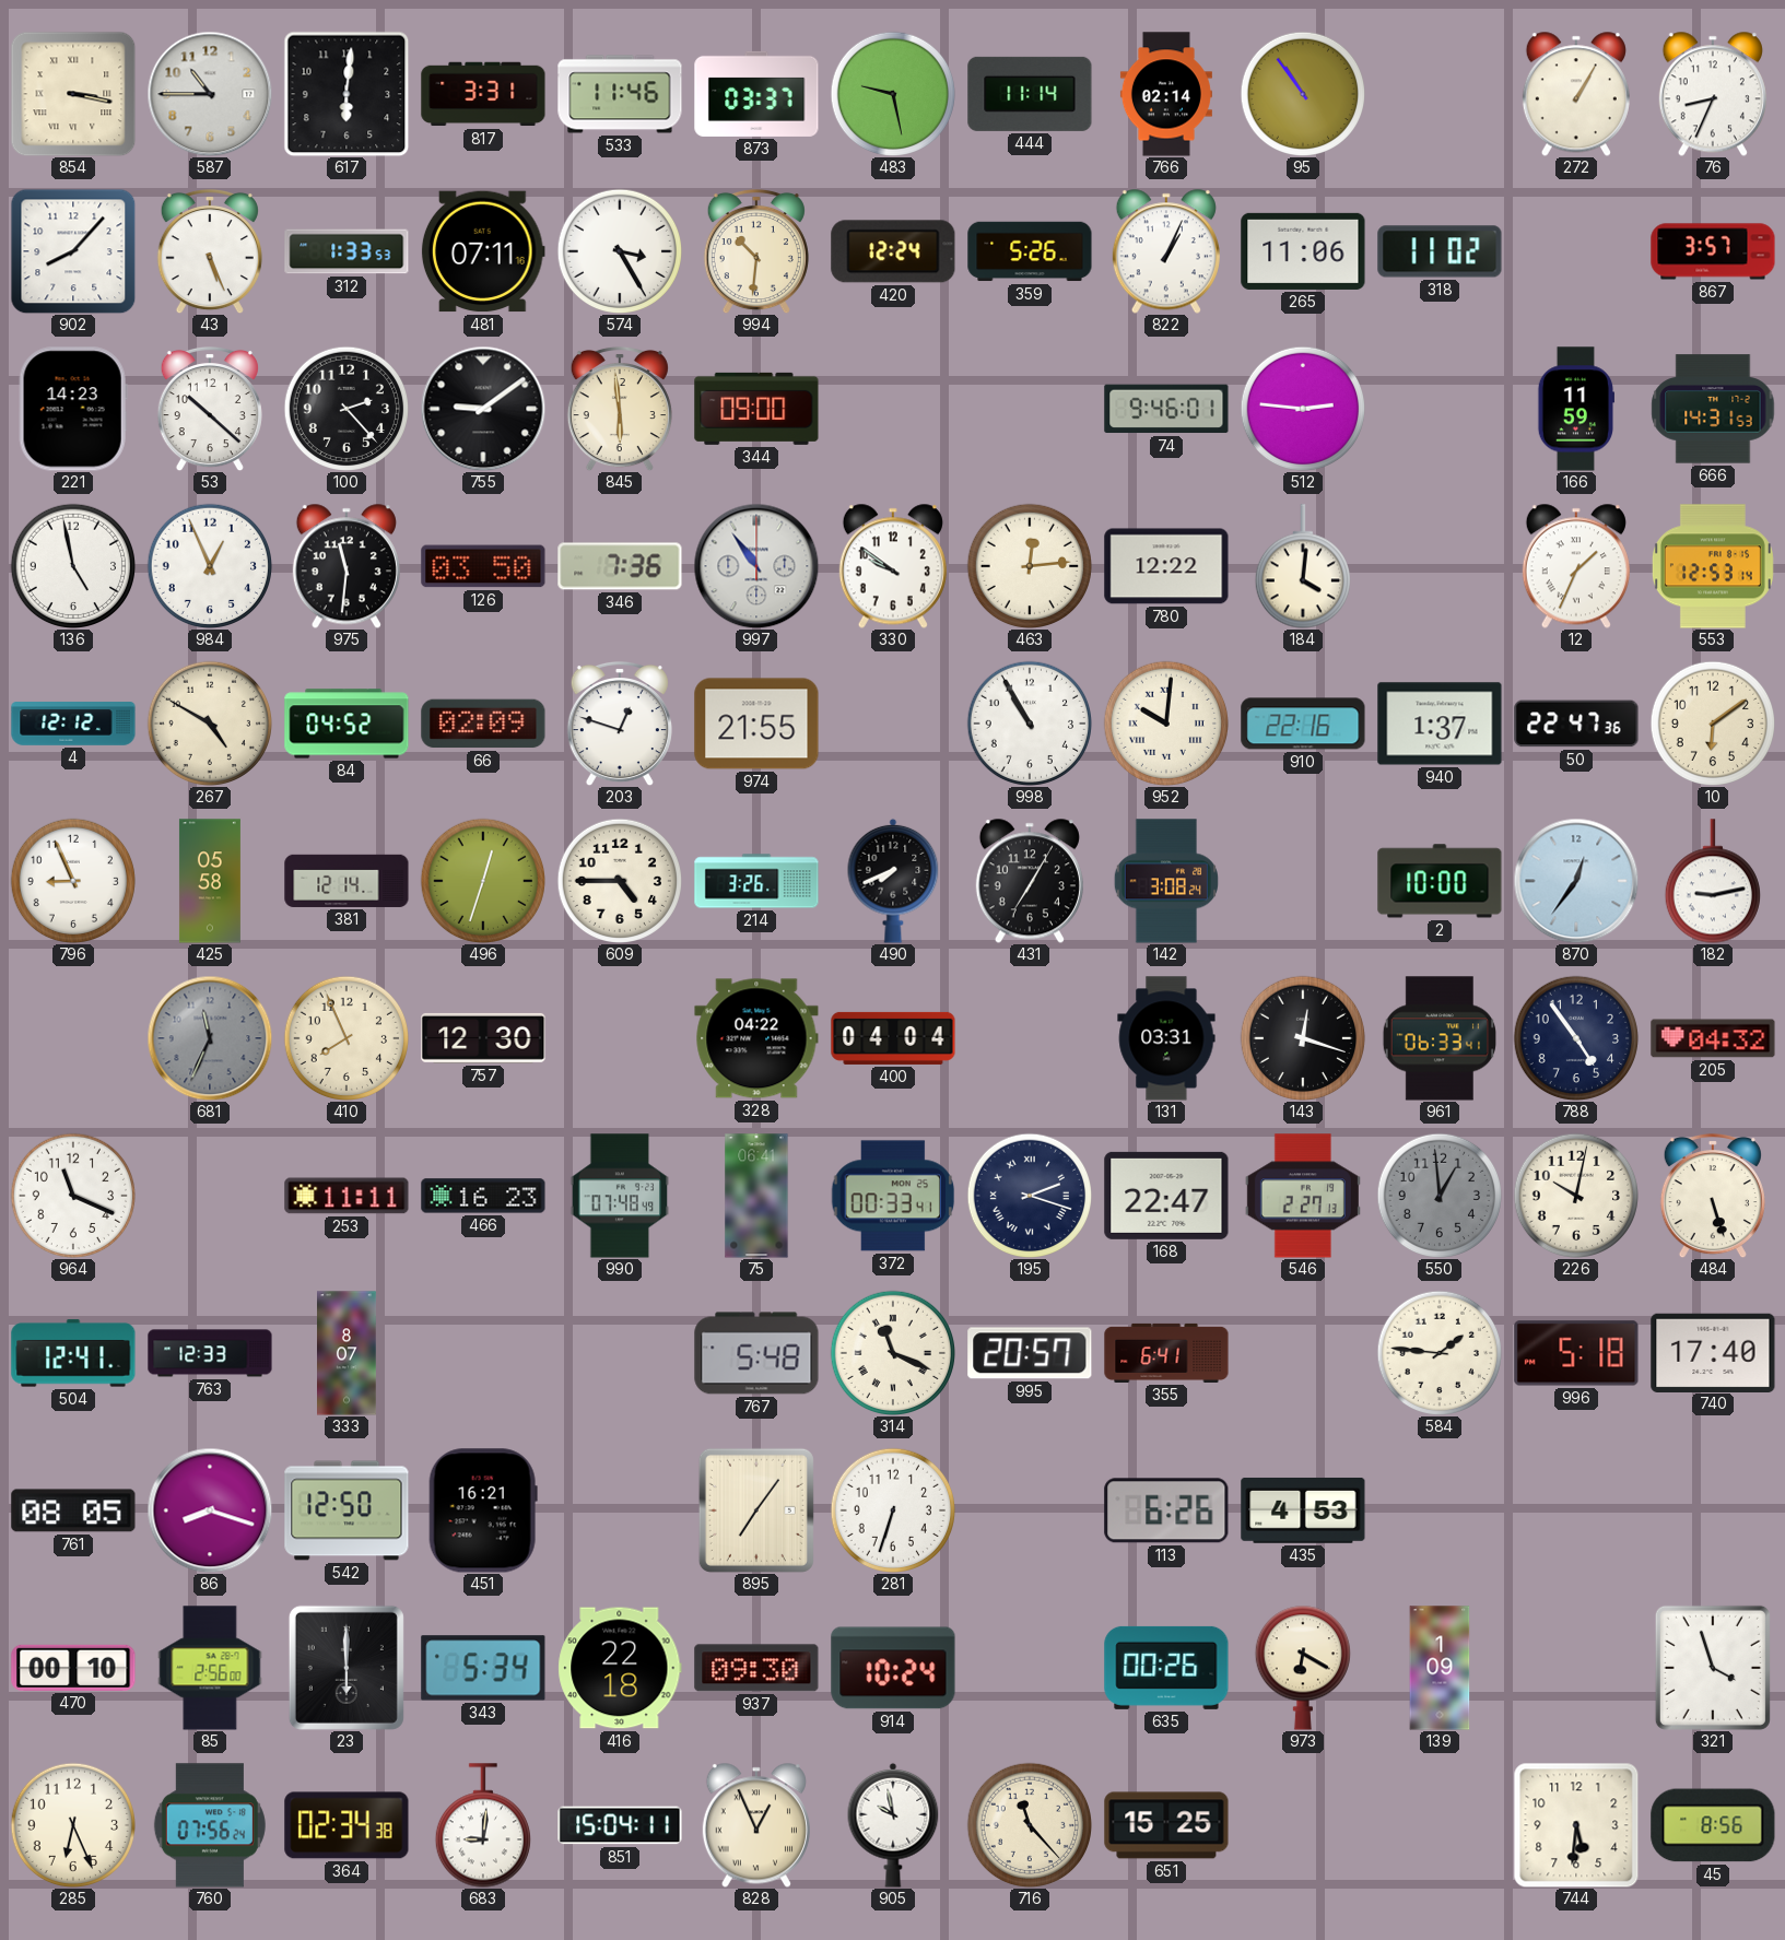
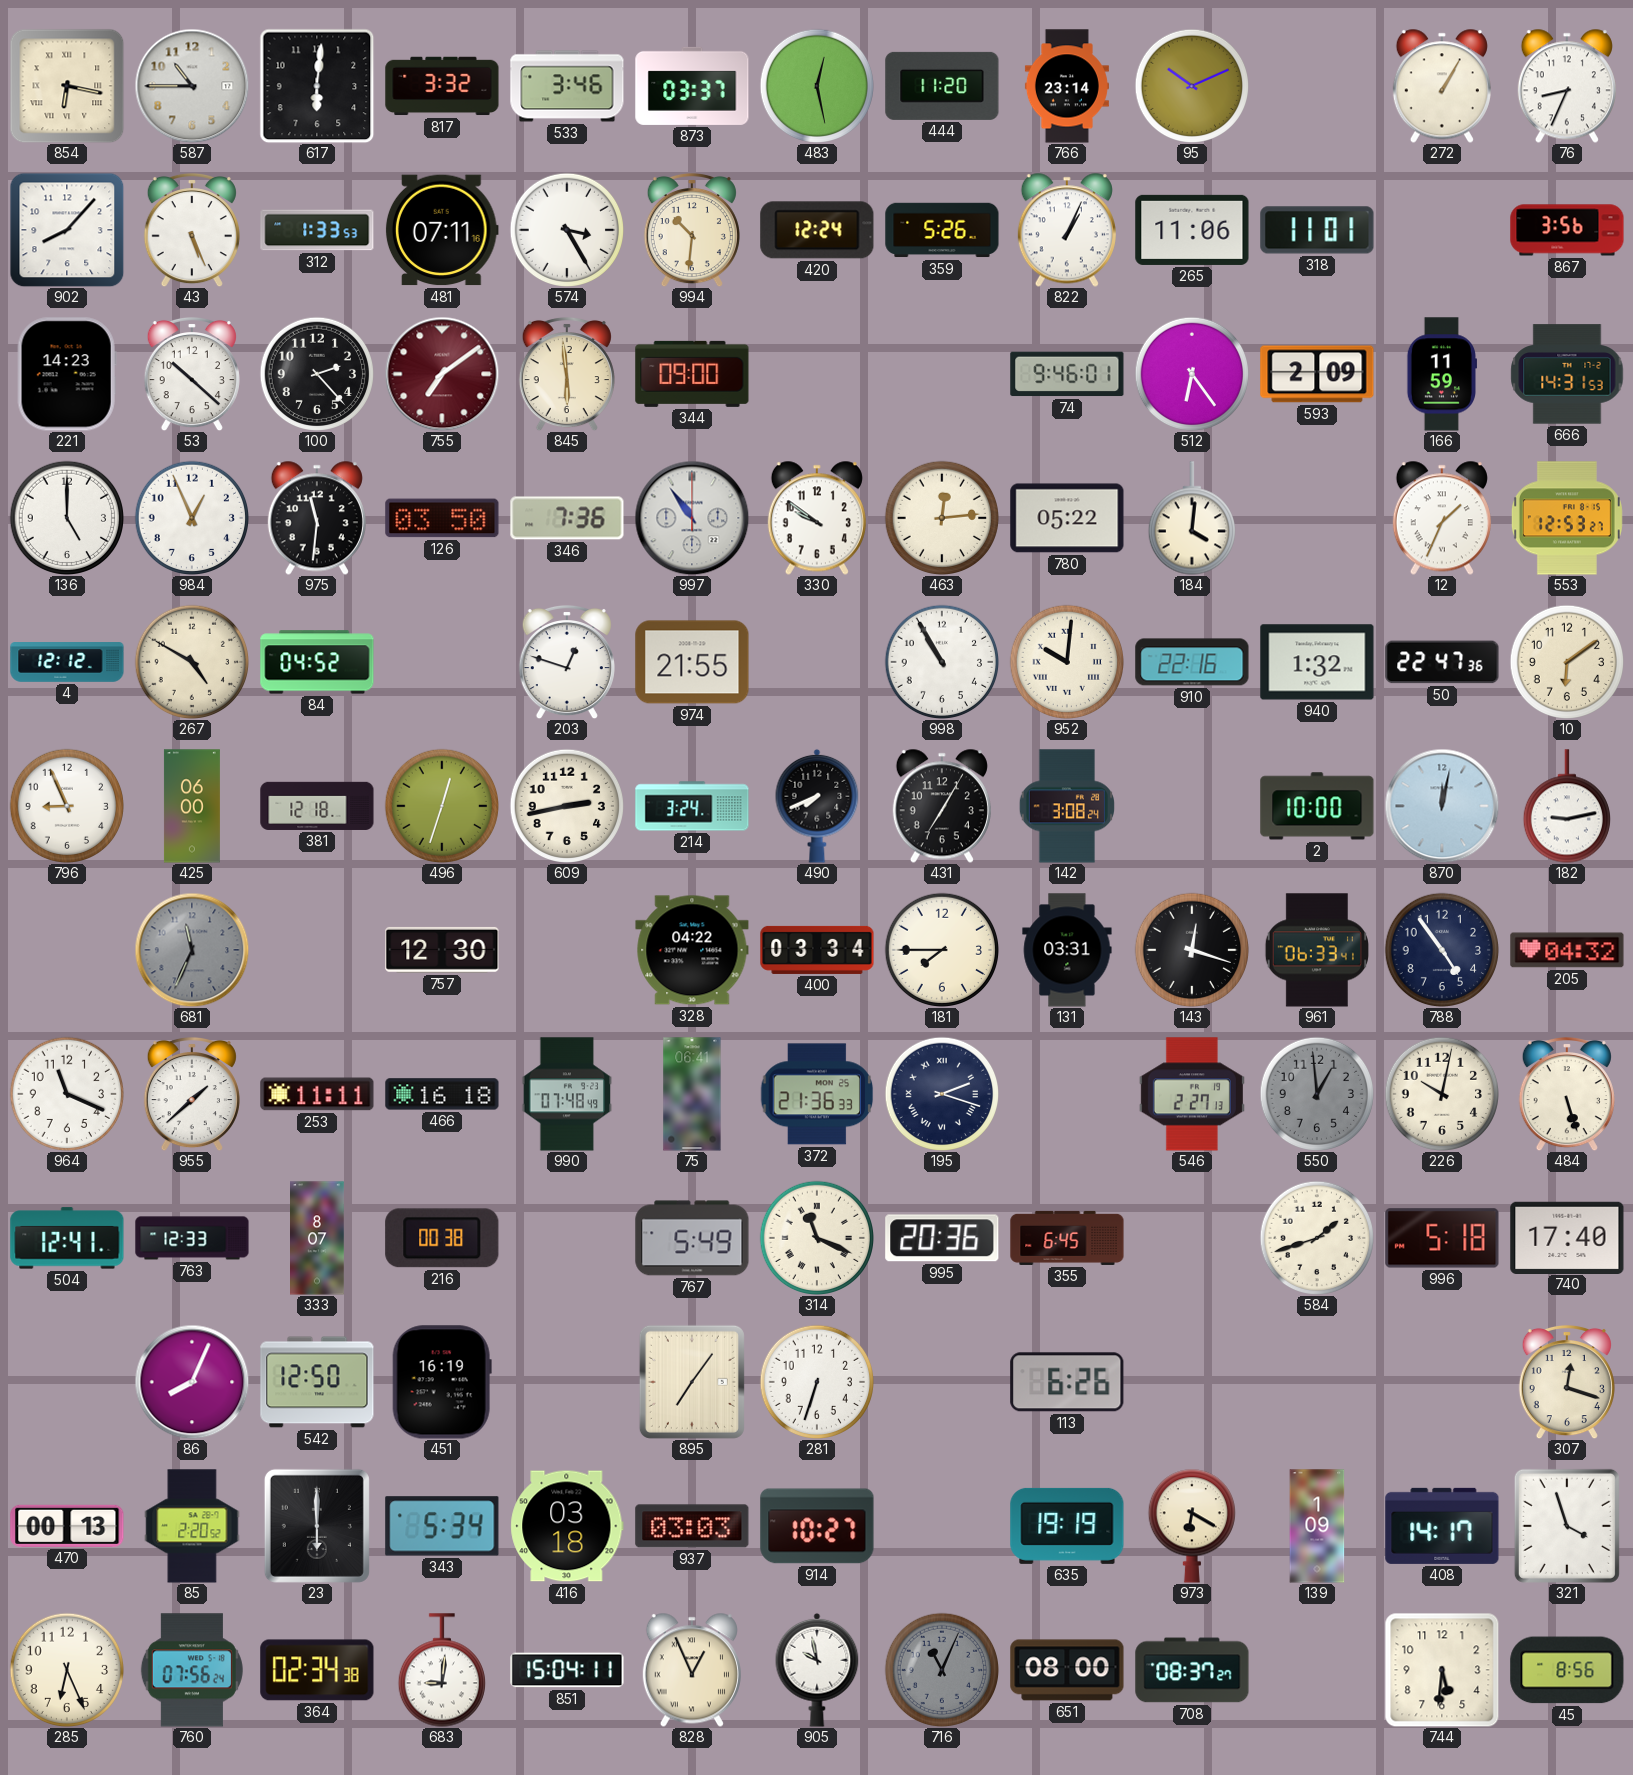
854: 3:17 -> 6:17 (67, 86)
817: 3:31 -> 3:32 (442, 86)
533: 11:46 -> 3:46 (567, 86)
483: 9:28 -> 12:28 (816, 85)
444: 11:14 -> 11:20 (942, 86)
766: 02:14 -> 23:14 (1067, 86)
95: 10:54 -> 10:11 (1191, 85)
318: 11:02 -> 11:01 (1317, 230)
867: 3:57 -> 3:56 (1567, 230)
755: 9:09 -> 7:09 (442, 374)
755 dial: black -> burgundy (442, 374)
512: 2:46 -> 6:24 (1191, 373)
593: none -> 2:09 (1317, 374)
136: 4:58 -> 5:00 (66, 517)
780: 12:22 -> 05:22 (1067, 518)
553: 12:53:14 -> 12:53:27 (1567, 518)
66: 02:09 -> none (483, 724)
940: 1:37 -> 1:32 (1317, 662)
425: 05:58 -> 06:00 (192, 806)
381: 12:14 -> 12:18 (317, 806)
609: 4:45 -> 2:43 (566, 805)
214: 3:26 -> 3:24 (692, 806)
870: 12:36 -> 12:02 (1442, 806)
410: 7:56 -> none (345, 1037)
400: 04:04 -> 03:34 (817, 950)
181: none -> 7:45 (941, 949)
955: none -> 1:38 (192, 1094)
466: 16:23 -> 16:18 (442, 1094)
372: 00:33 -> 21:36 (817, 1094)
168: 22:47 -> none (1166, 1196)
216: none -> 00:38 (442, 1238)
767: 5:48 -> 5:49 (692, 1238)
995: 20:57 -> 20:36 (942, 1238)
355: 6:41 -> 6:45 (1067, 1238)
584: 1:46 -> 1:42 (1316, 1237)
761: 08:05 -> none (73, 1510)
86: 8:18 -> 8:04 (192, 1382)
451: 16:21 -> 16:19 (442, 1382)
435: 4:53 -> none (1303, 1510)
307: none -> 12:18 (1567, 1382)
470: 00:10 -> 00:13 (67, 1526)
85: 2:56 -> 2:20 (192, 1526)
416: 22:18 -> 03:18 (567, 1526)
937: 09:30 -> 03:03 (692, 1526)
914: 10:24 -> 10:27 (817, 1526)
635: 00:26 -> 19:19 (1067, 1526)
408: none -> 14:17 (1442, 1526)
716: 11:23 -> 11:04 (941, 1669)
716 dial: cream -> grey (941, 1669)
651: 15:25 -> 08:00 (1067, 1670)
708: none -> 08:37 (1192, 1670)
